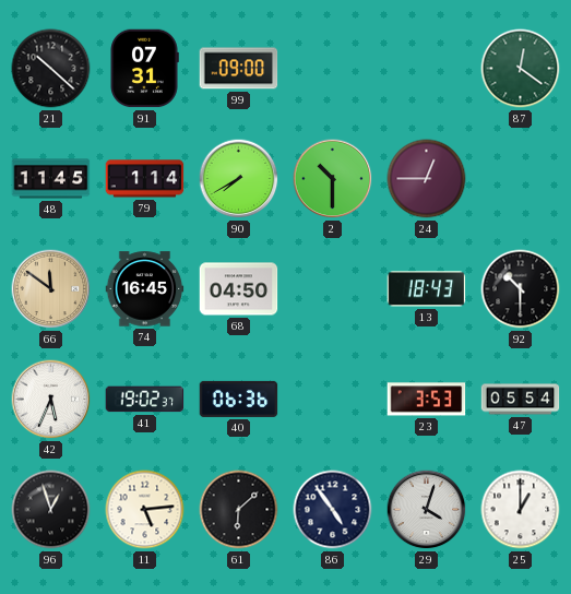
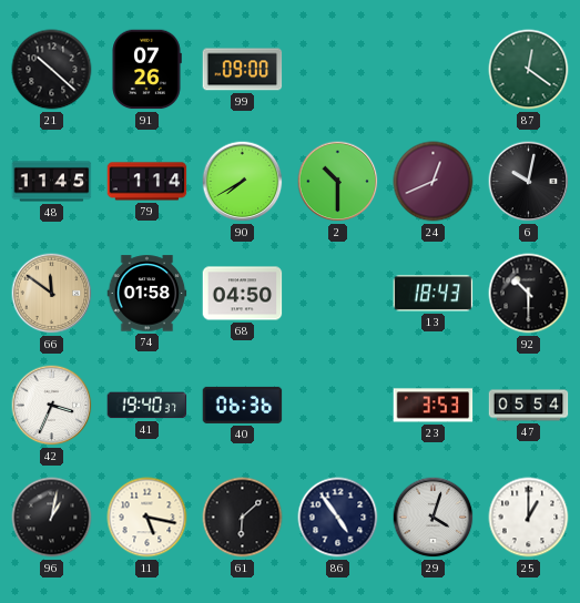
91: 07:31 -> 07:26 (146, 70)
24: 12:45 -> 12:41 (434, 182)
6: none -> 10:02 (529, 182)
74: 16:45 -> 01:58 (147, 294)
42: 5:34 -> 3:34 (52, 406)
41: 19:02 -> 19:40 (147, 406)
96: 12:57 -> 1:02 (52, 518)
11: 5:14 -> 5:17 (147, 518)
